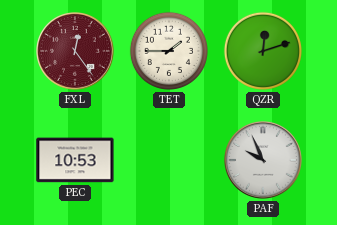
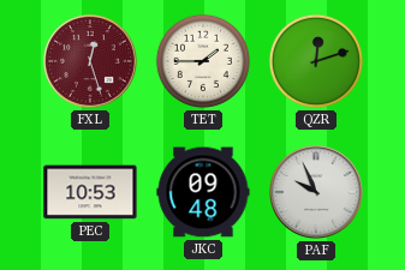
FXL: 12:24 -> 12:27 (91, 62)
JKC: none -> 09:48 (203, 192)
